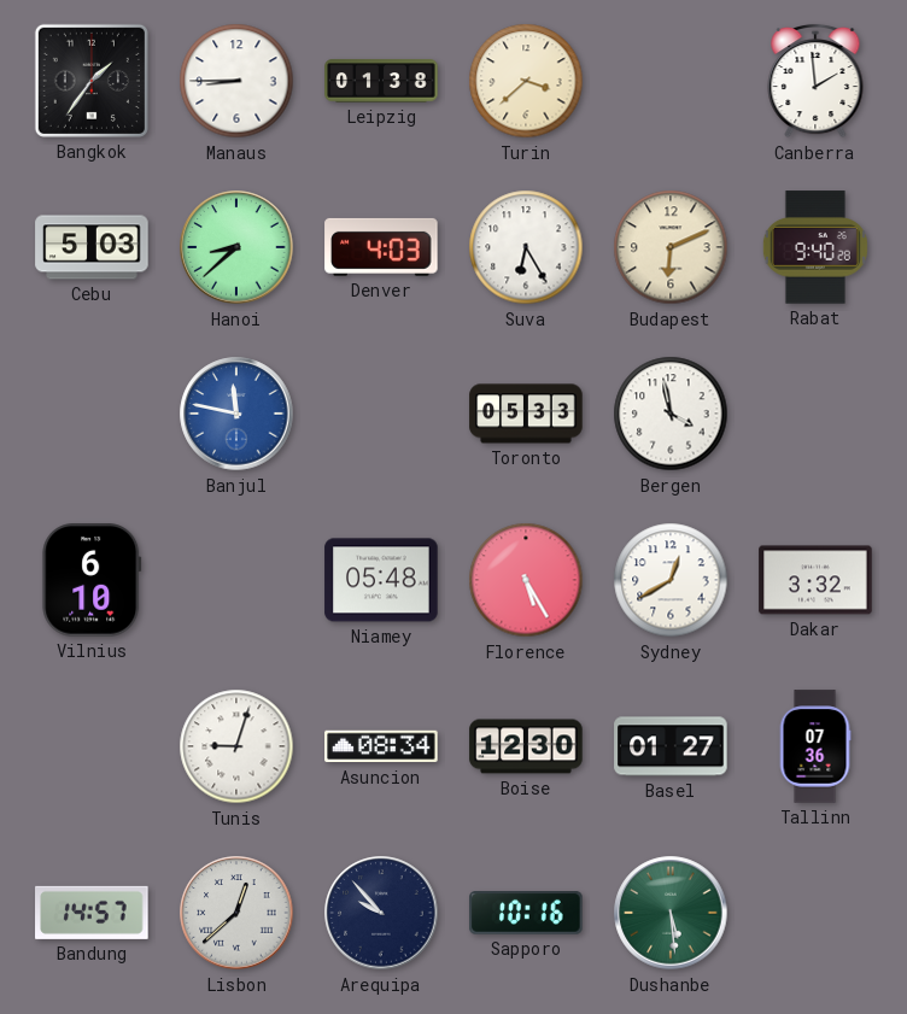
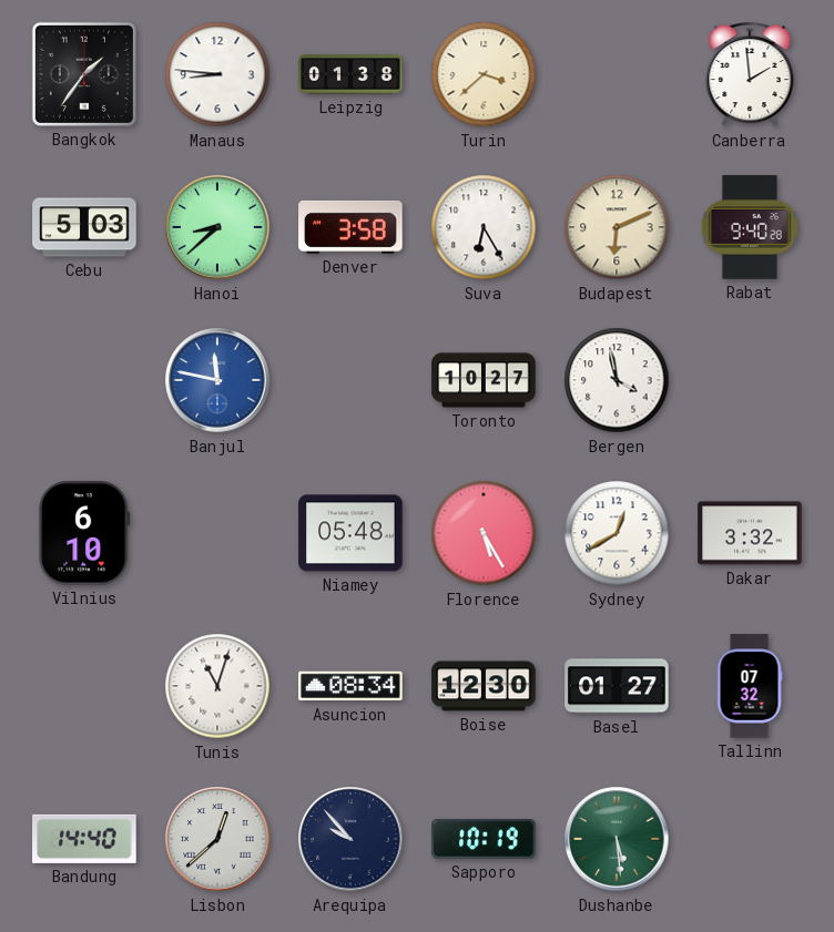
Manaus: 8:45 -> 8:46 (217, 74)
Denver: 4:03 -> 3:58 (350, 227)
Toronto: 05:33 -> 10:27 (484, 380)
Tunis: 9:03 -> 11:03 (217, 686)
Tallinn: 07:36 -> 07:32 (750, 686)
Bandung: 14:57 -> 14:40 (84, 839)
Sapporo: 10:16 -> 10:19 (484, 840)
